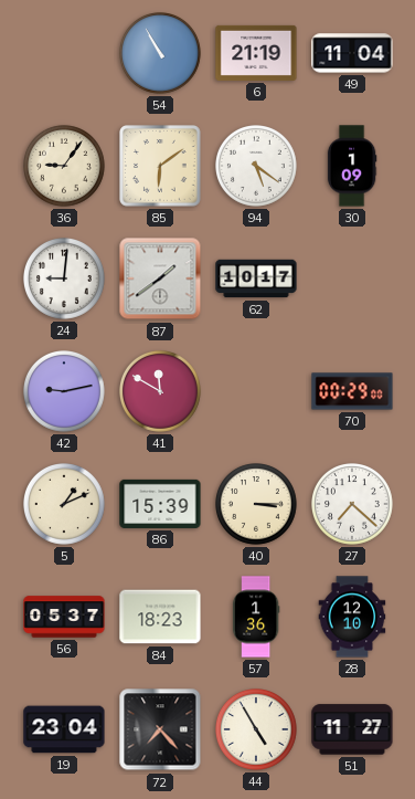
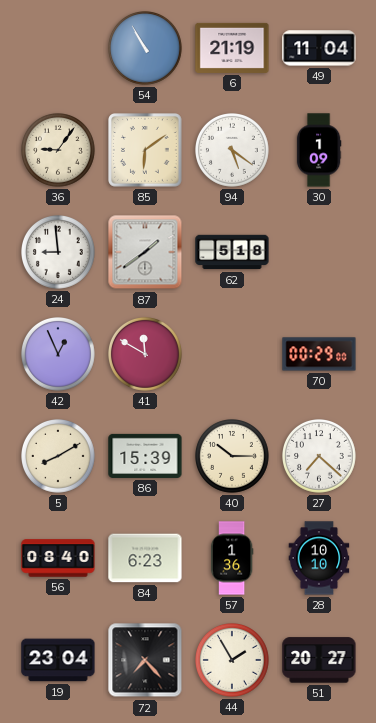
24: 9:01 -> 8:59 (59, 253)
62: 10:17 -> 5:18 (232, 252)
42: 9:13 -> 12:56 (59, 355)
5: 1:11 -> 8:10 (59, 457)
40: 3:15 -> 10:15 (233, 457)
56: 05:37 -> 08:40 (58, 558)
84: 18:23 -> 6:23 (145, 558)
28: 12:10 -> 10:10 (319, 558)
44: 4:55 -> 1:55 (233, 661)
51: 11:27 -> 20:27 (319, 660)
